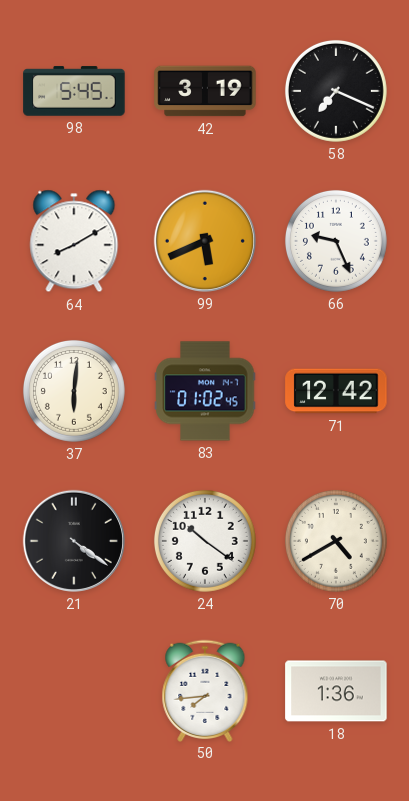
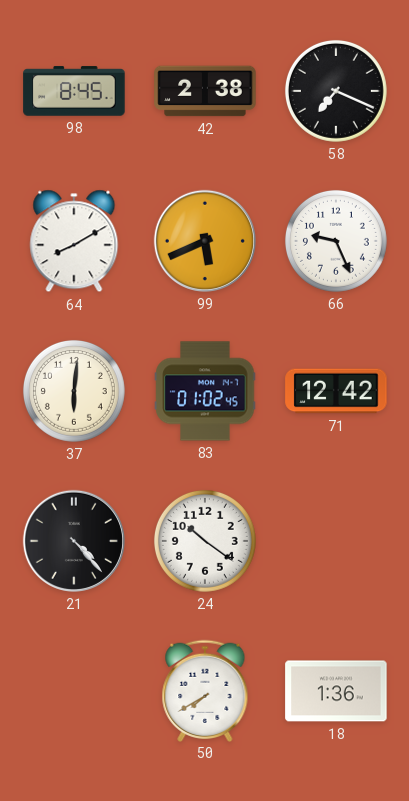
98: 5:45 -> 8:45 (74, 91)
42: 3:19 -> 2:38 (205, 91)
21: 4:21 -> 4:23 (74, 541)
70: 4:40 -> none (336, 541)
50: 7:44 -> 7:40 (205, 690)
